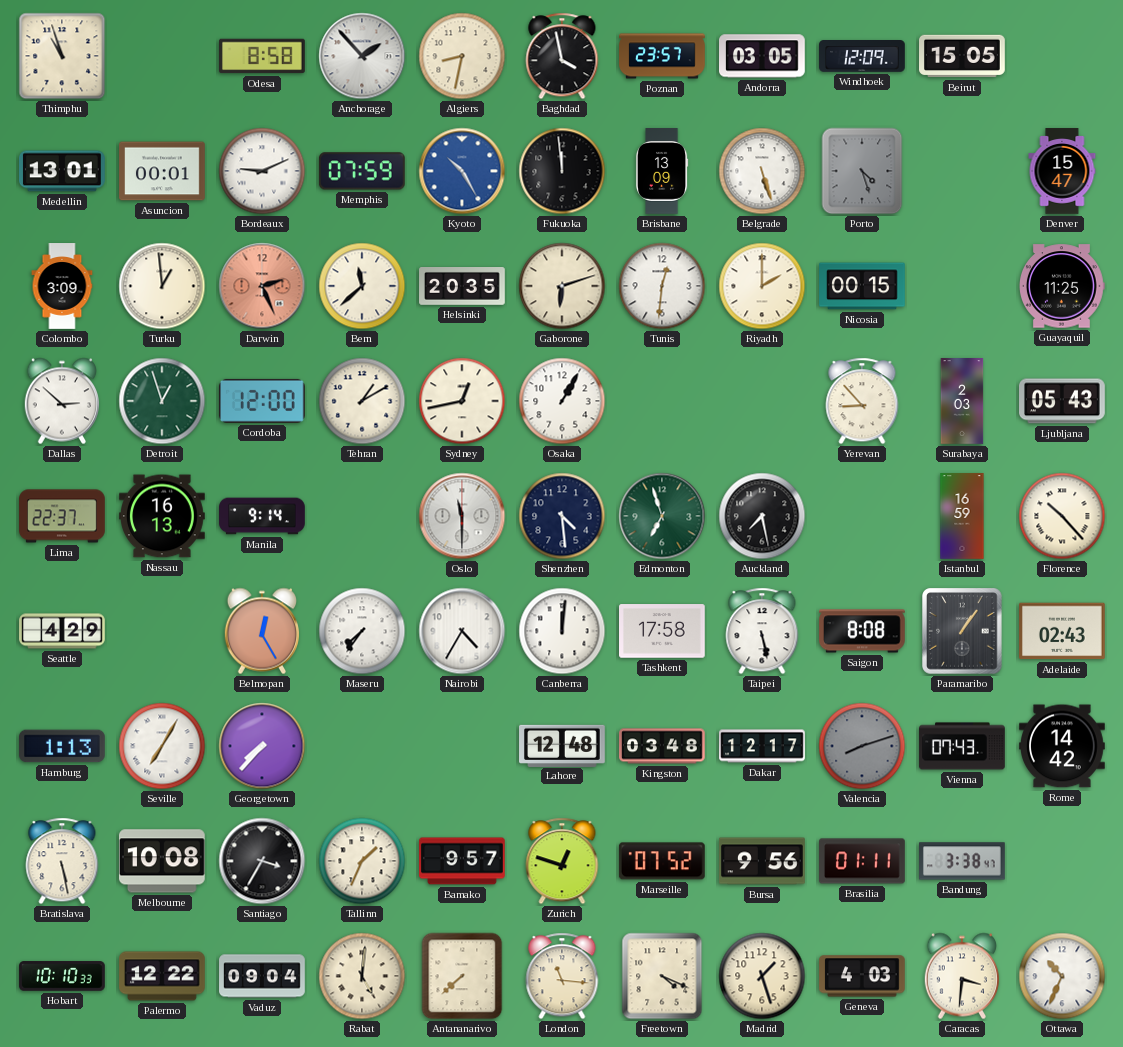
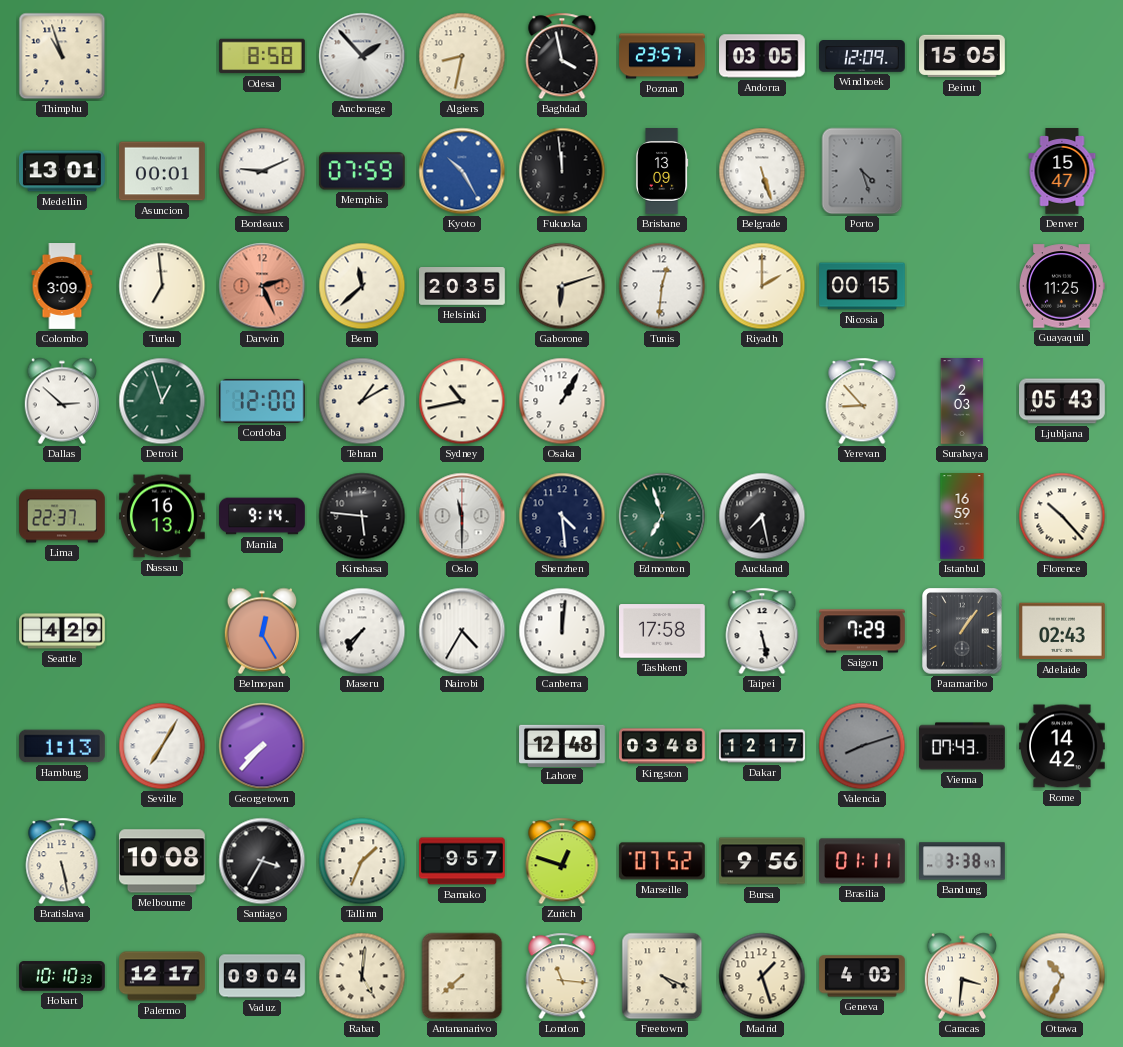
Turku: 12:59 -> 6:59 (162, 286)
Sydney: 12:43 -> 10:43 (462, 401)
Kinshasa: none -> 5:46 (362, 516)
Saigon: 8:08 -> 7:29 (863, 631)
Palermo: 12:22 -> 12:17 (162, 976)
